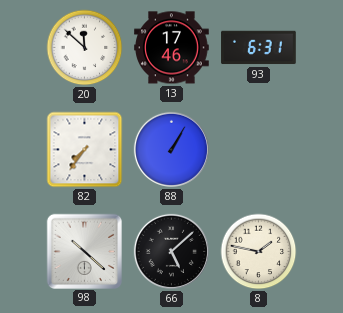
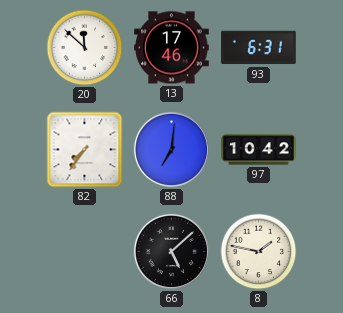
88: 1:05 -> 7:01 (171, 149)
97: none -> 10:42 (259, 150)
98: 10:22 -> none (84, 251)
